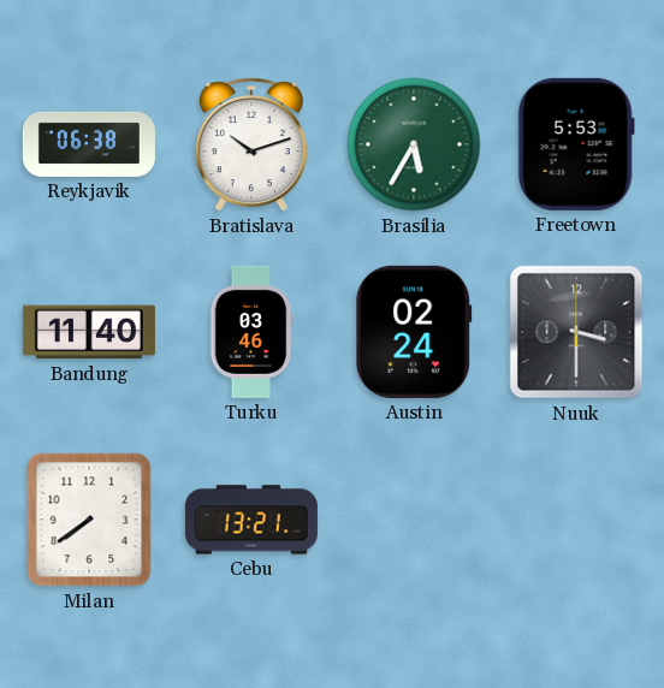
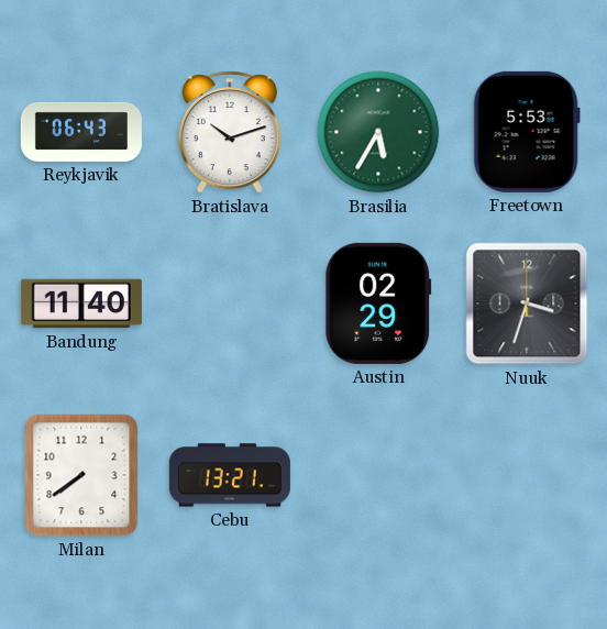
Reykjavik: 06:38 -> 06:43 (81, 132)
Turku: 03:46 -> none (251, 332)
Austin: 02:24 -> 02:29 (378, 304)
Nuuk: 3:30 -> 3:33 (527, 304)
